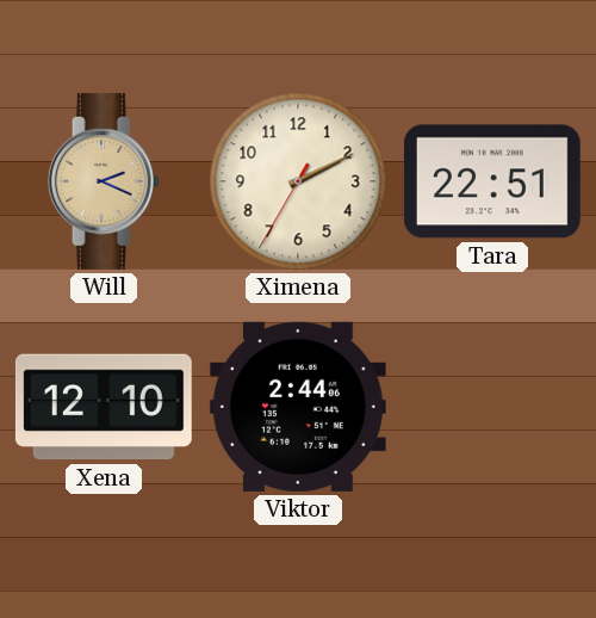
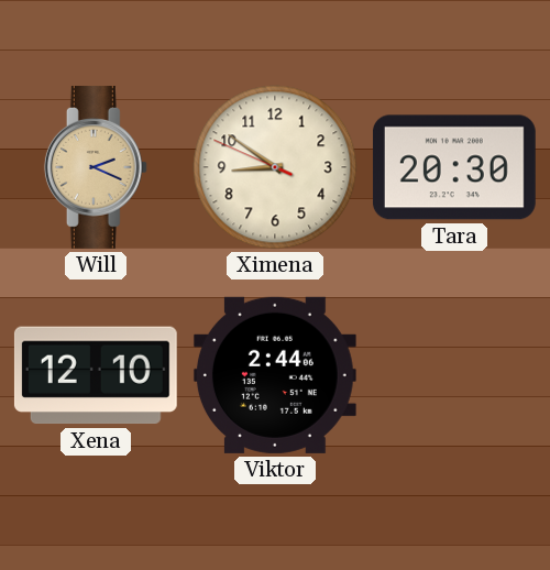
Ximena: 2:10 -> 8:50 (275, 167)
Tara: 22:51 -> 20:30 (454, 167)
